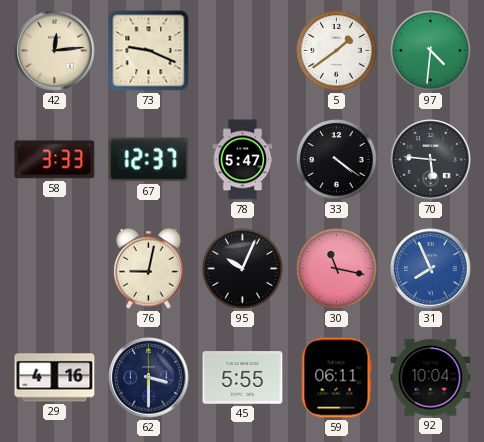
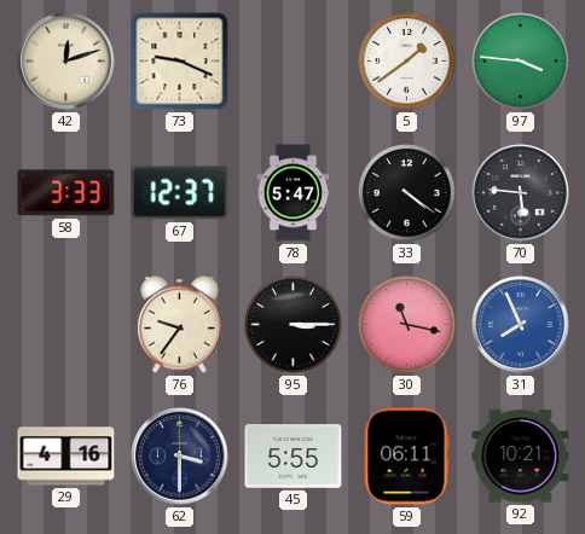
42: 12:14 -> 12:12 (66, 62)
97: 4:31 -> 3:46 (521, 62)
76: 9:02 -> 9:36 (180, 324)
95: 10:04 -> 3:15 (294, 325)
92: 10:04 -> 10:21 (521, 457)
